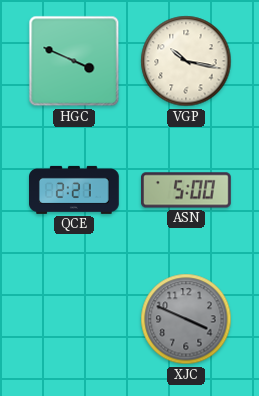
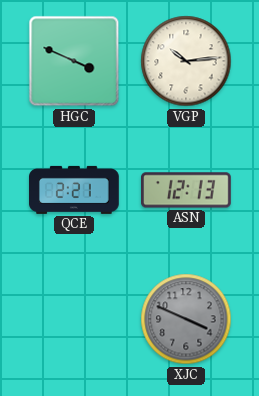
VGP: 10:17 -> 10:14 (186, 61)
ASN: 5:00 -> 12:13 (187, 190)
